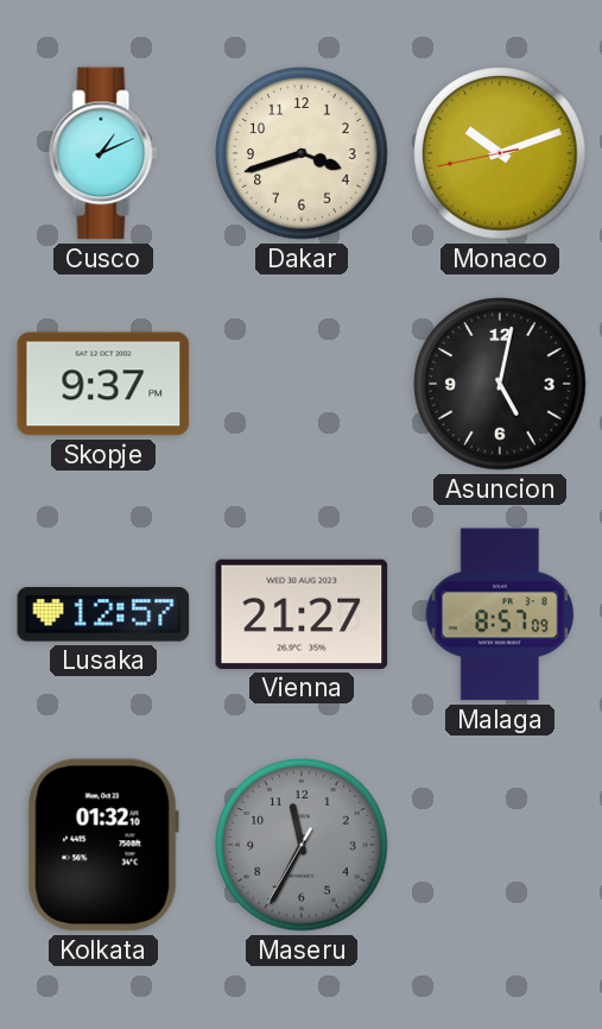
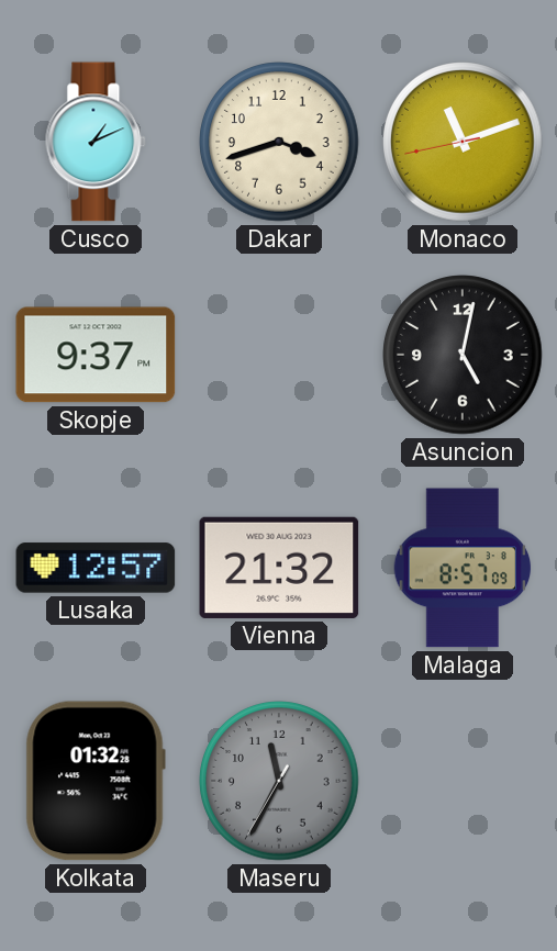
Monaco: 10:11 -> 11:11 (463, 142)
Vienna: 21:27 -> 21:32 (279, 568)
Kolkata: 01:32:10 -> 01:32:28 (96, 781)
